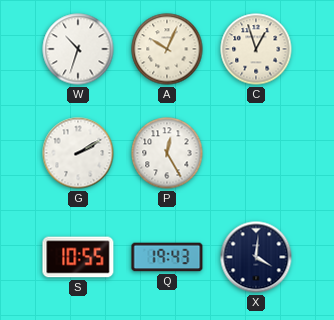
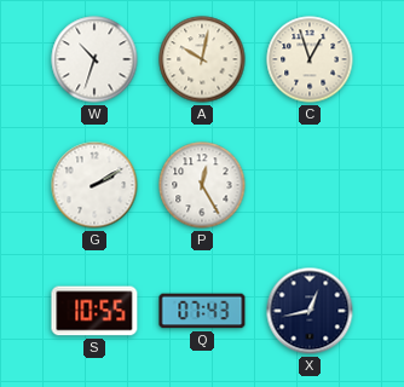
A: 10:04 -> 10:02 (202, 59)
Q: 19:43 -> 07:43 (202, 311)
X: 4:01 -> 12:43 (310, 311)
